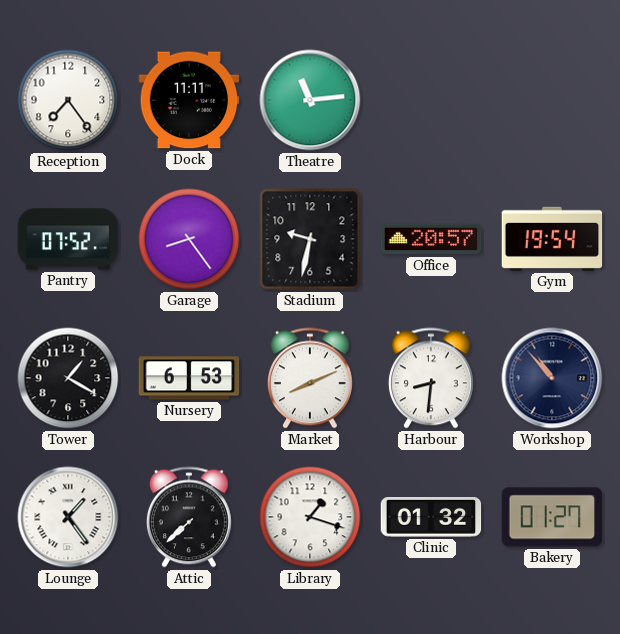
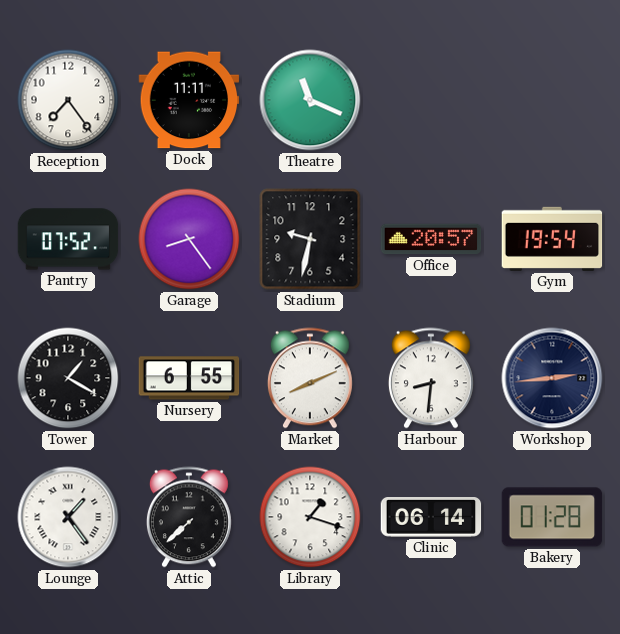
Theatre: 11:14 -> 11:19 (310, 100)
Nursery: 6:53 -> 6:55 (189, 378)
Workshop: 10:53 -> 2:44 (552, 378)
Clinic: 01:32 -> 06:14 (431, 518)
Bakery: 01:27 -> 01:28 (552, 517)
